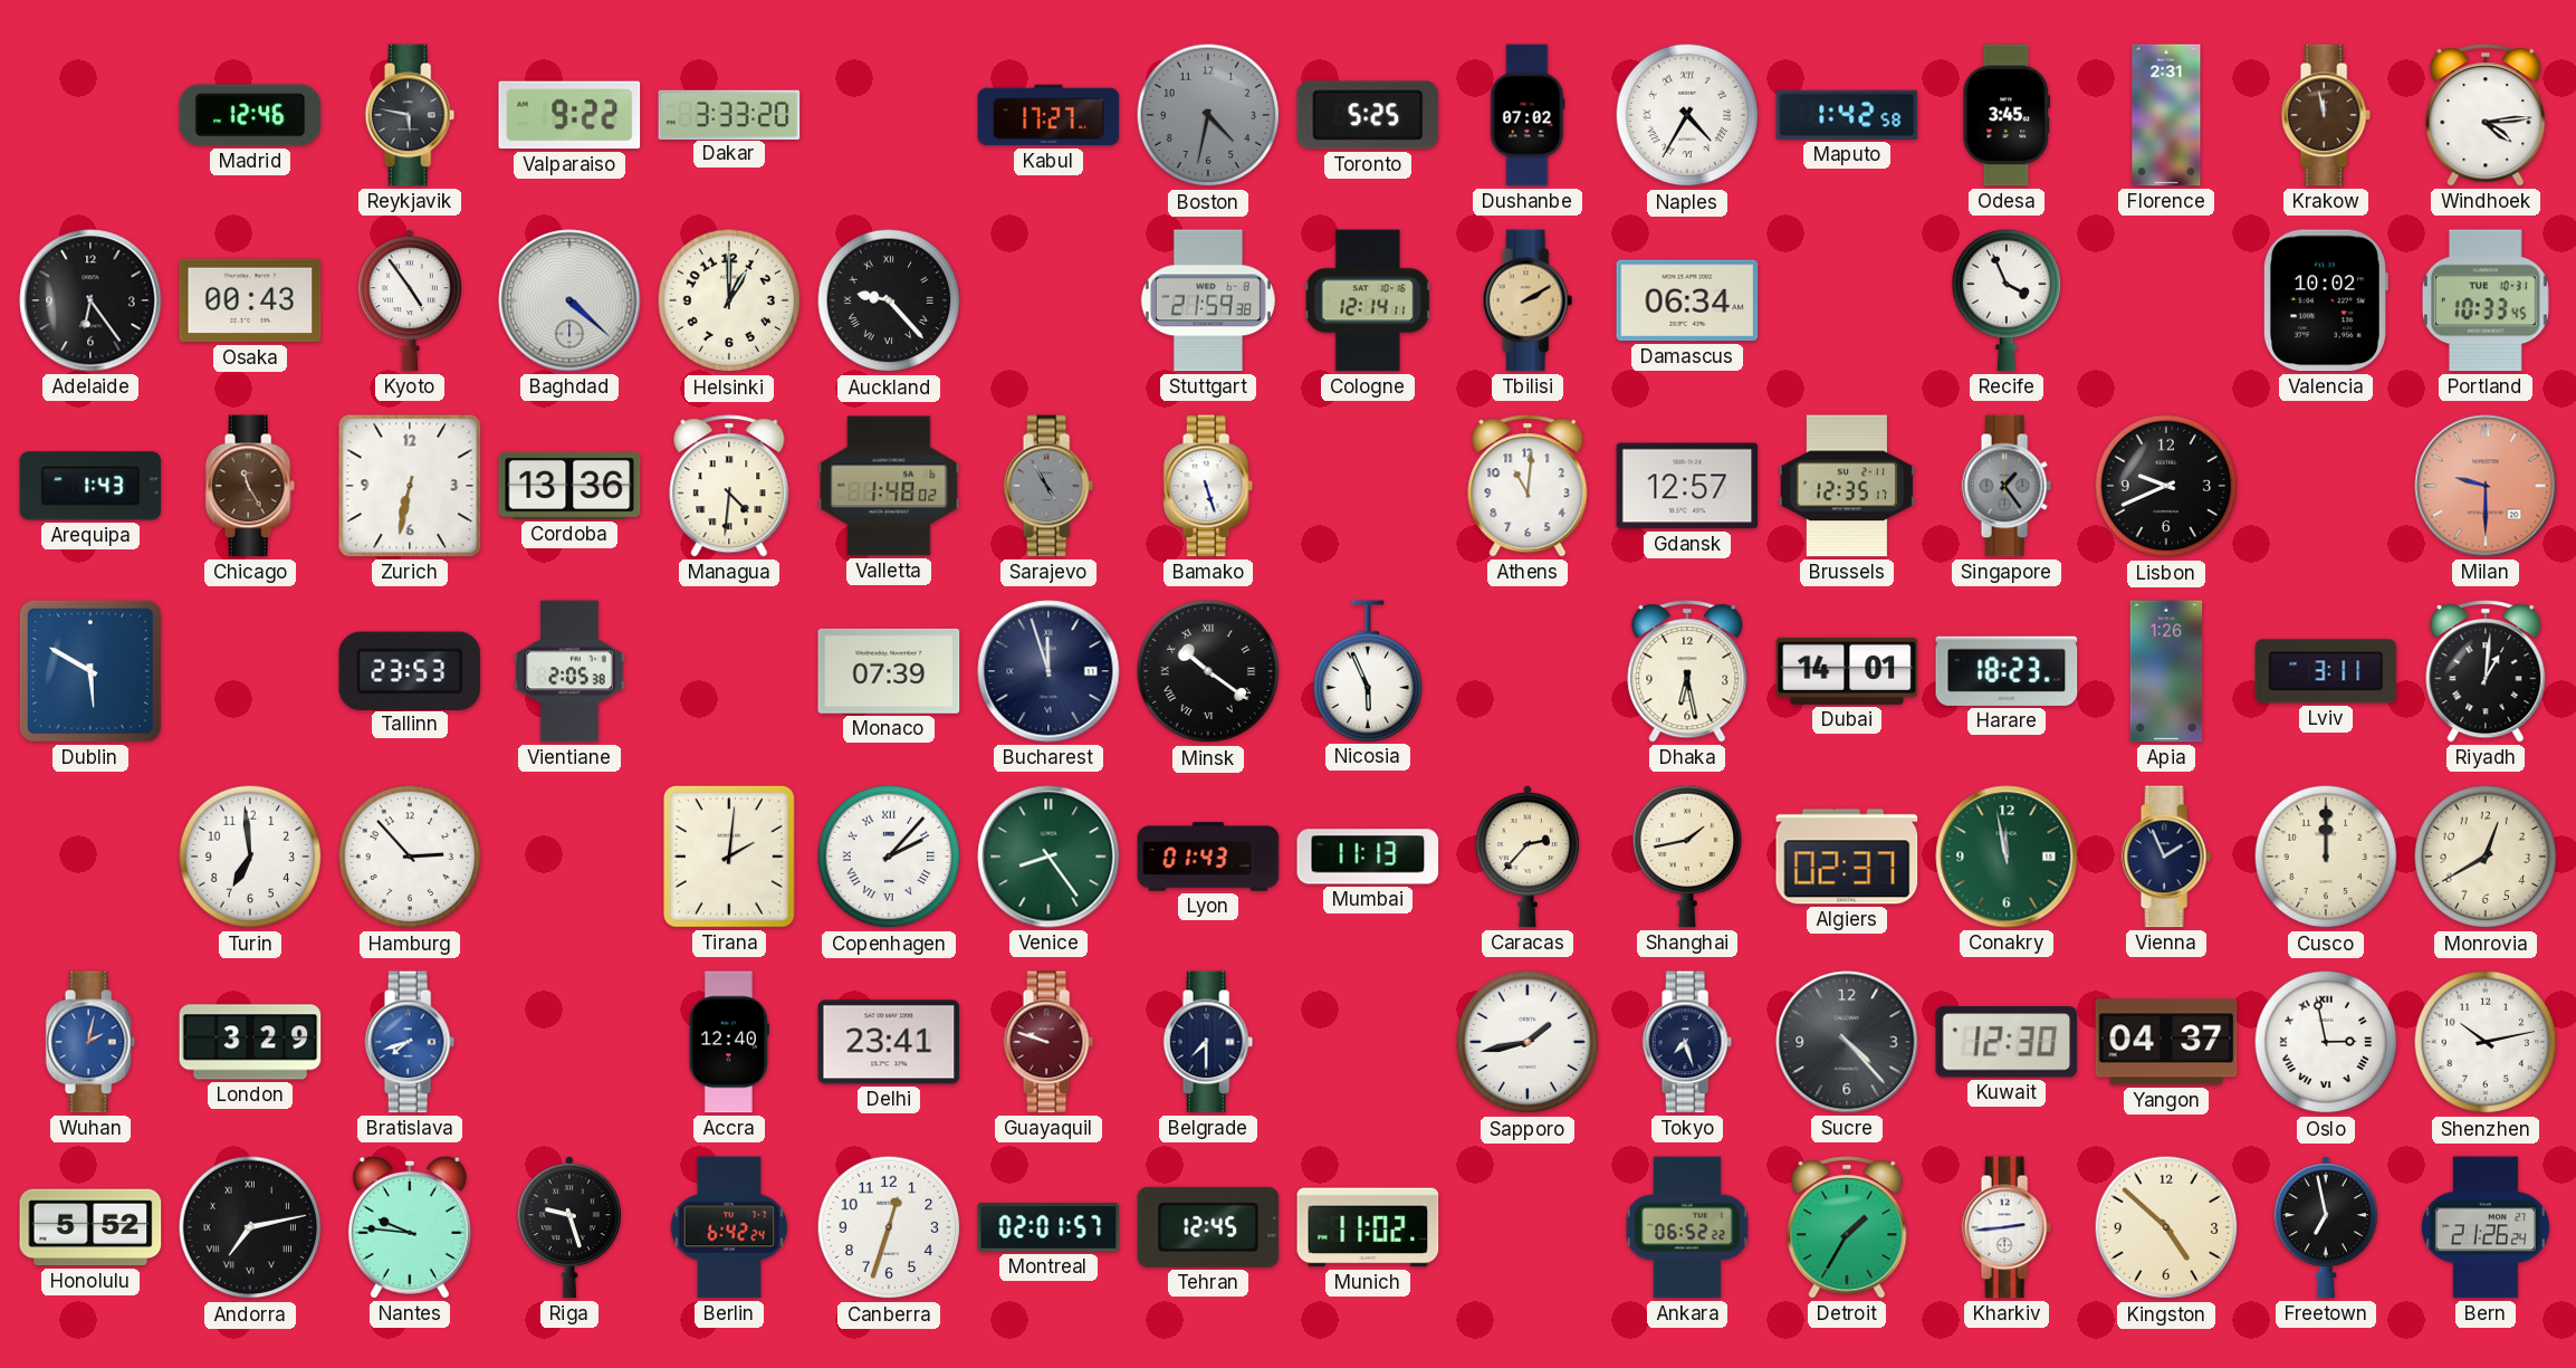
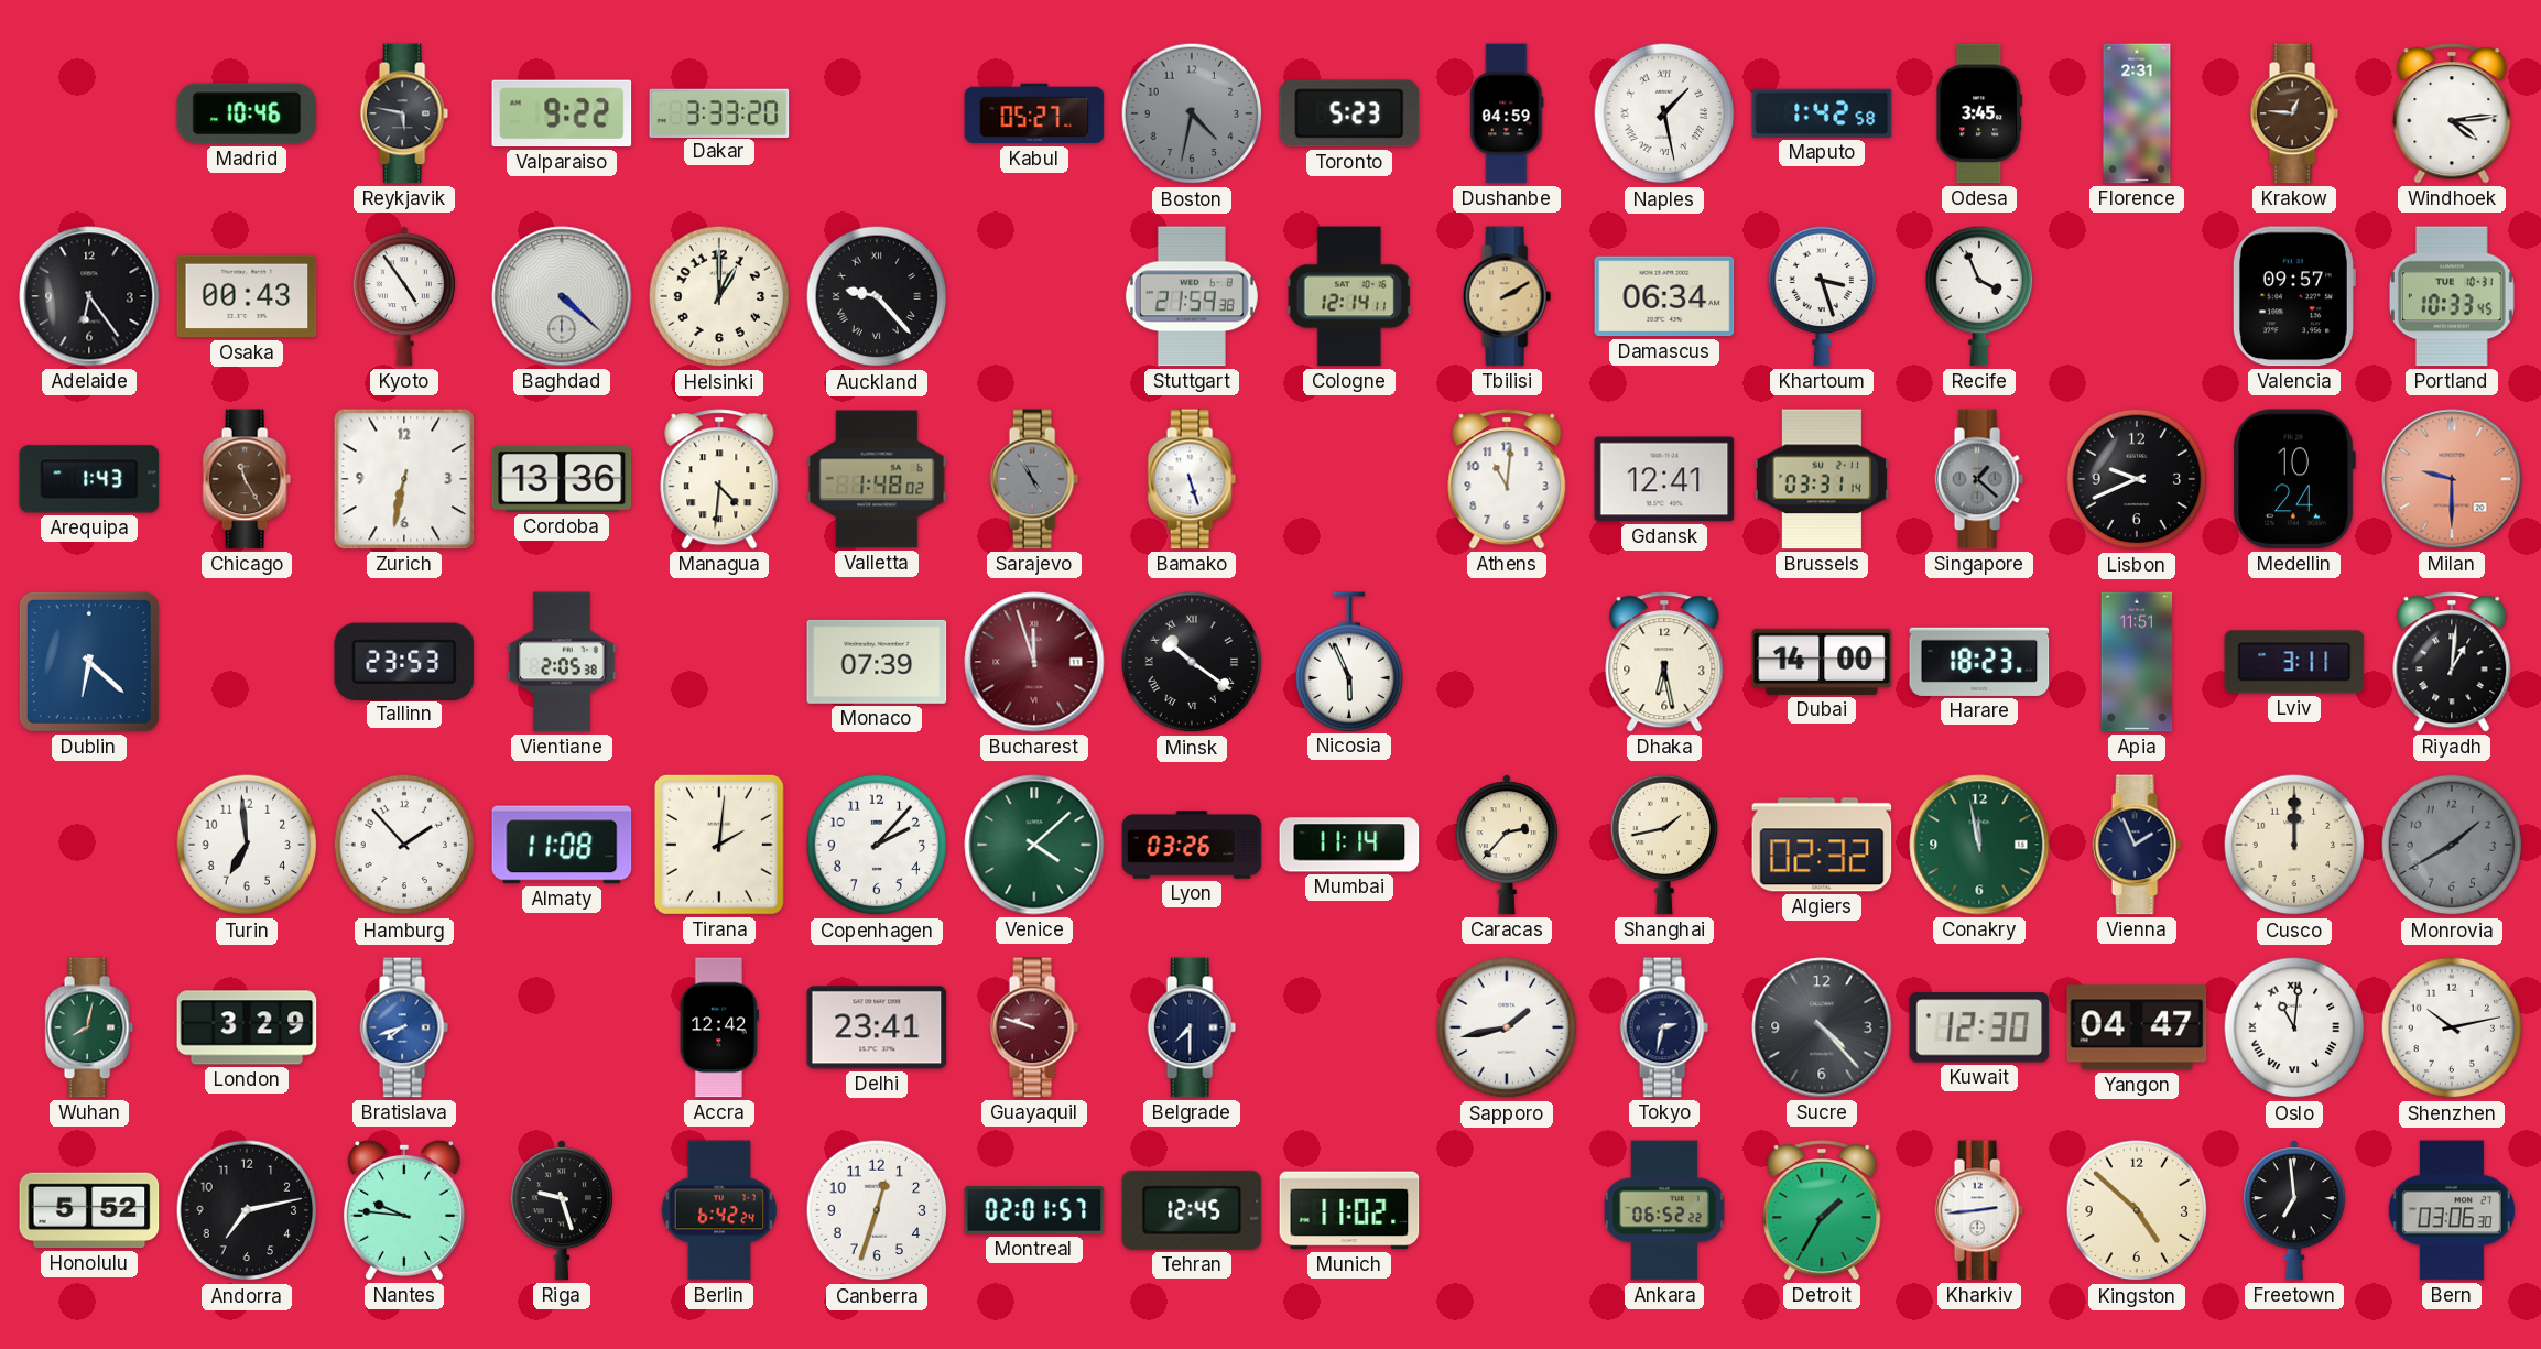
Madrid: 12:46 -> 10:46 (247, 113)
Kabul: 17:27 -> 05:27 (1034, 113)
Toronto: 5:25 -> 5:23 (1349, 113)
Dushanbe: 07:02 -> 04:59 (1507, 113)
Naples: 4:35 -> 1:28 (1664, 113)
Krakow: 11:58 -> 12:46 (2294, 113)
Khartoum: none -> 3:27 (1822, 296)
Valencia: 10:02 -> 09:57 (2293, 296)
Gdansk: 12:57 -> 12:41 (1664, 479)
Brussels: 12:35 -> 03:31 (1822, 479)
Singapore: 1:24 -> 1:22 (1979, 479)
Medellin: none -> 10:24 (2294, 479)
Dublin: 5:50 -> 6:22 (89, 662)
Bucharest dial: navy -> burgundy (1034, 662)
Dubai: 14:01 -> 14:00 (1822, 662)
Apia: 1:26 -> 11:51 (2137, 662)
Hamburg: 2:53 -> 1:53 (404, 845)
Almaty: none -> 11:08 (562, 845)
Copenhagen numerals: Roman -> Arabic (877, 845)
Venice: 8:24 -> 4:08 (1034, 845)
Lyon: 01:43 -> 03:26 (1192, 845)
Mumbai: 11:13 -> 11:14 (1349, 845)
Algiers: 02:37 -> 02:32 (1822, 845)
Monrovia: 12:40 -> 1:40 (2452, 845)
Monrovia dial: cream -> grey (2452, 845)
Wuhan: 2:02 -> 8:02 (89, 1027)
Wuhan dial: blue -> green (89, 1027)
Accra: 12:40 -> 12:42 (719, 1027)
Tokyo: 7:27 -> 2:32 (1664, 1027)
Yangon: 04:37 -> 04:47 (2137, 1027)
Oslo: 2:58 -> 11:01 (2294, 1027)
Andorra numerals: Roman -> Arabic (247, 1210)
Freetown: 6:58 -> 6:59 (2294, 1210)
Bern: 21:26 -> 03:06 (2452, 1210)
